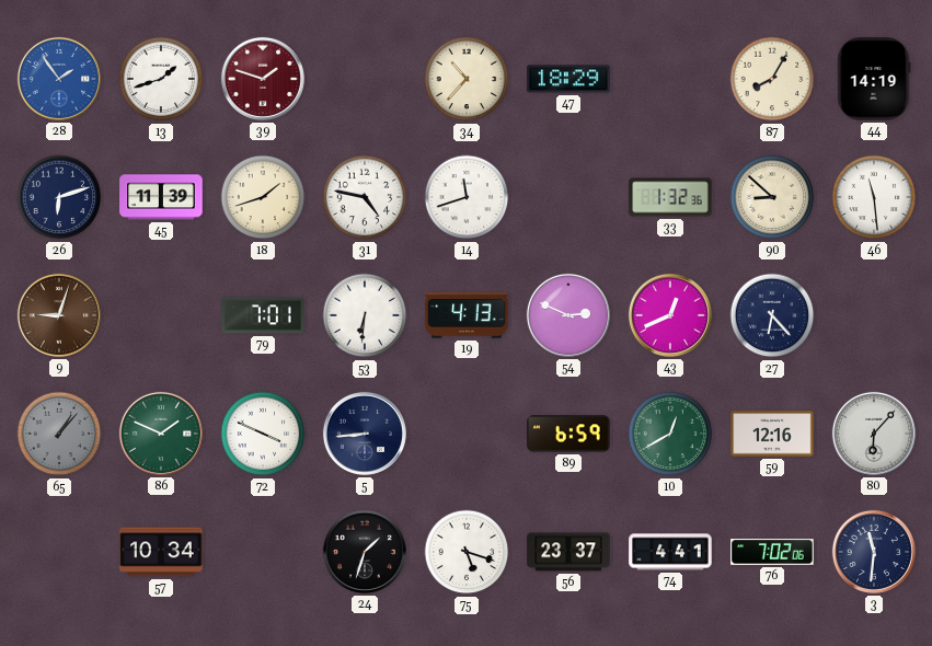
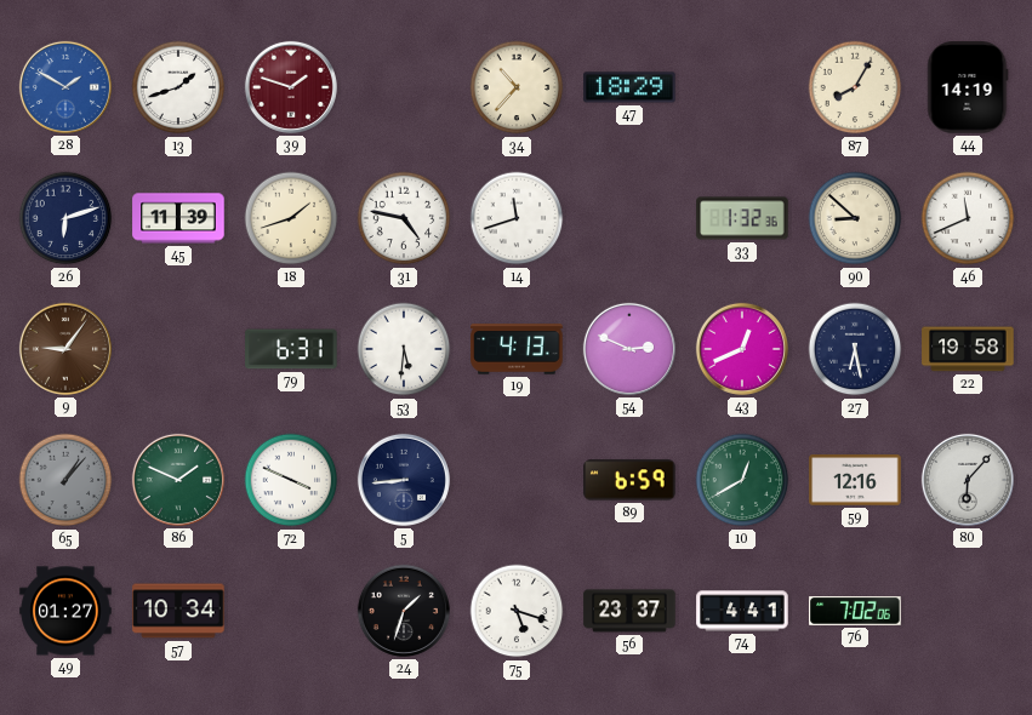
28: 1:54 -> 1:50 (65, 87)
46: 11:29 -> 11:41 (968, 218)
9: 9:03 -> 9:06 (65, 349)
79: 7:01 -> 6:31 (291, 349)
53: 6:31 -> 5:31 (404, 349)
27: 6:23 -> 6:28 (855, 349)
22: none -> 19:58 (968, 349)
49: none -> 01:27 (65, 611)
3: 11:31 -> none (874, 552)
